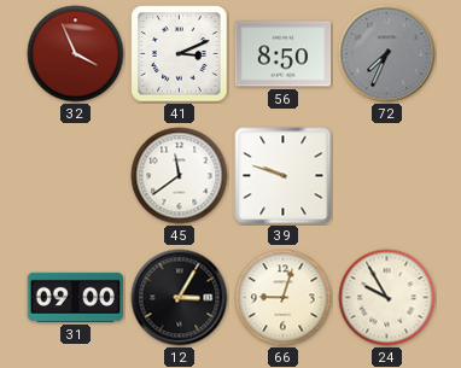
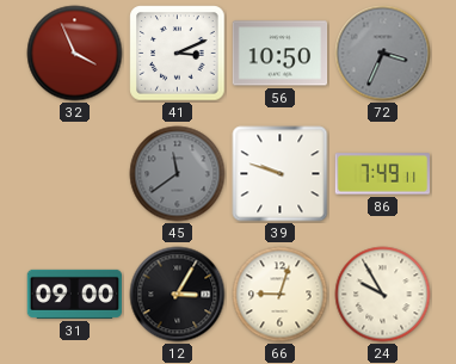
56: 8:50 -> 10:50 (281, 54)
72: 7:34 -> 3:34 (383, 54)
45 dial: white -> grey (178, 174)
86: none -> 7:49 (382, 174)
